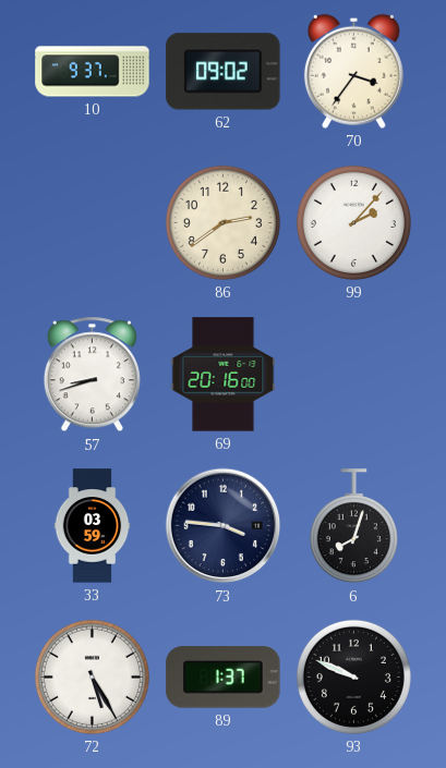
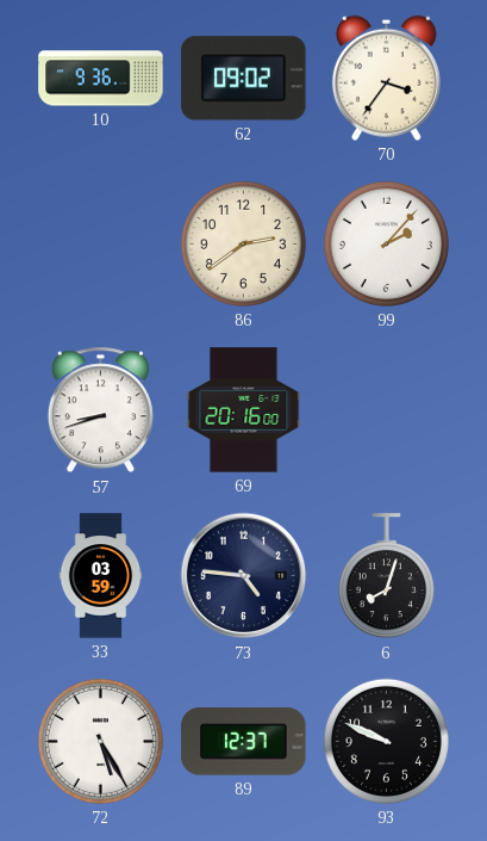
10: 9:37 -> 9:36 (101, 79)
73: 3:46 -> 4:46 (244, 576)
89: 1:37 -> 12:37 (244, 742)
